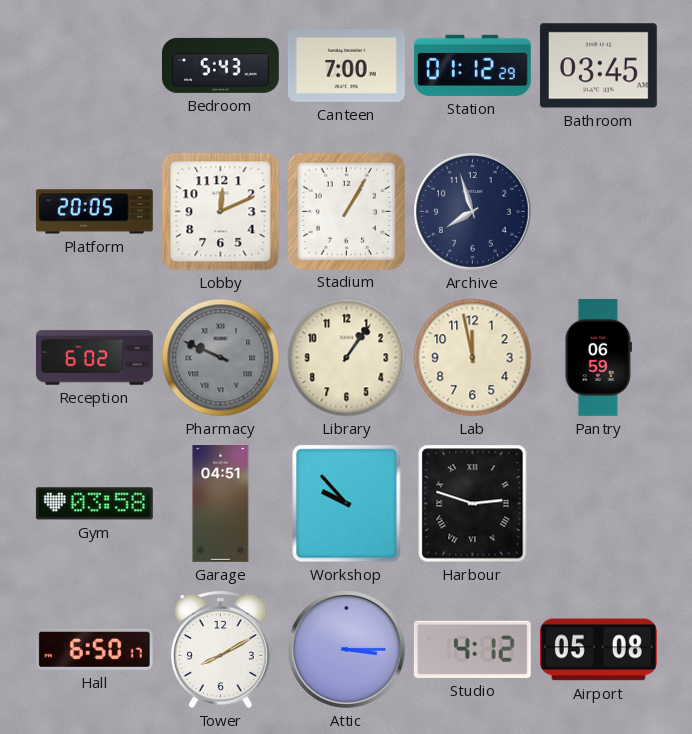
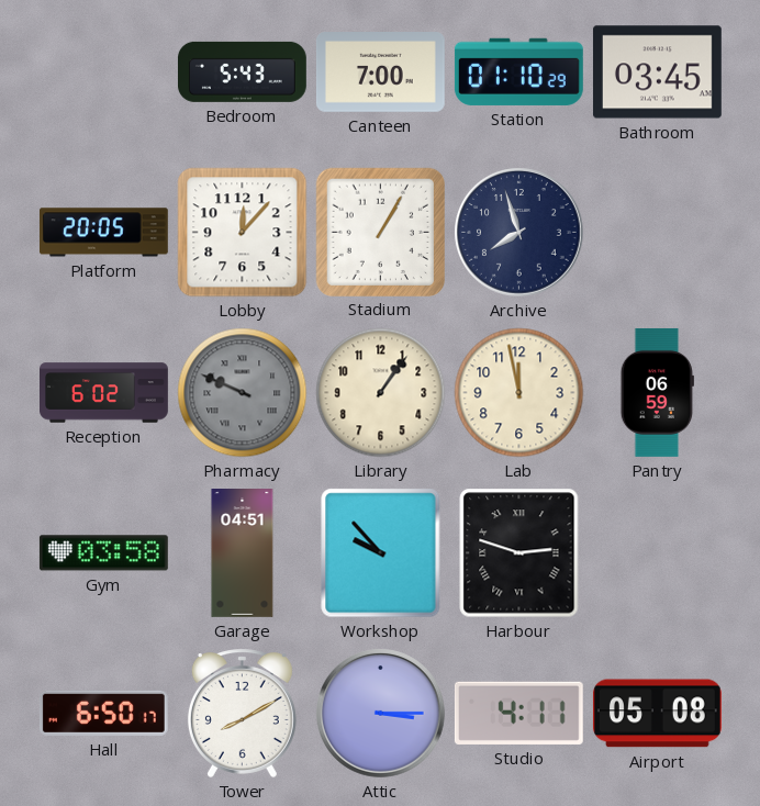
Station: 01:12 -> 01:10 (518, 71)
Lobby: 12:11 -> 12:07 (243, 233)
Studio: 4:12 -> 4:11 (518, 713)
